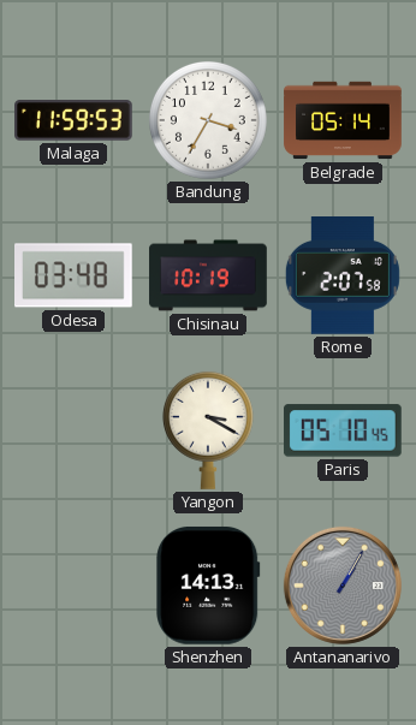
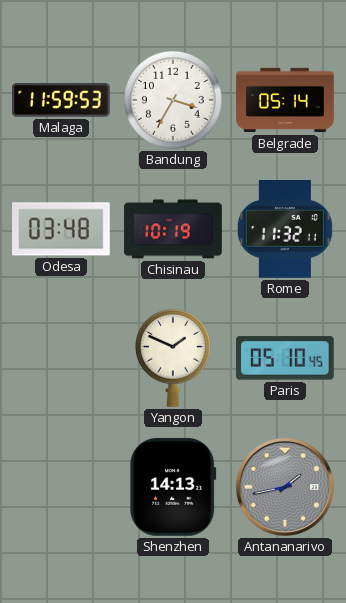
Rome: 2:07 -> 11:32 (285, 230)
Yangon: 3:20 -> 1:49 (173, 358)
Antananarivo: 1:05 -> 1:43 (285, 487)
